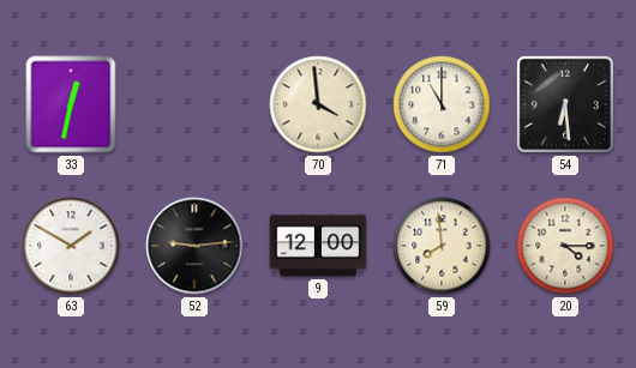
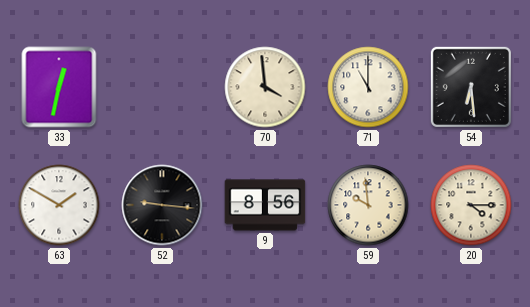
52: 9:14 -> 9:16 (162, 205)
9: 12:00 -> 8:56 (265, 205)
59: 7:59 -> 9:59 (368, 205)
